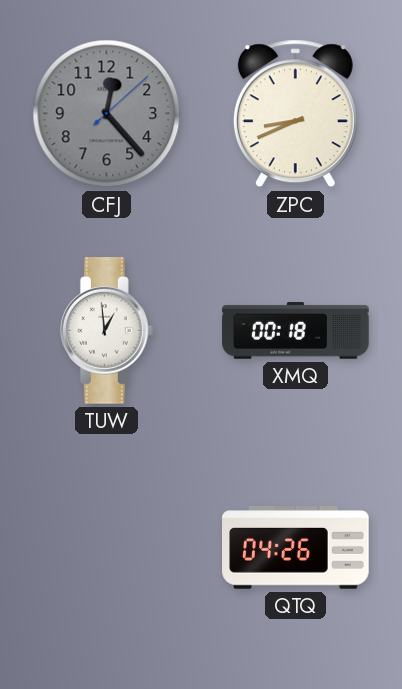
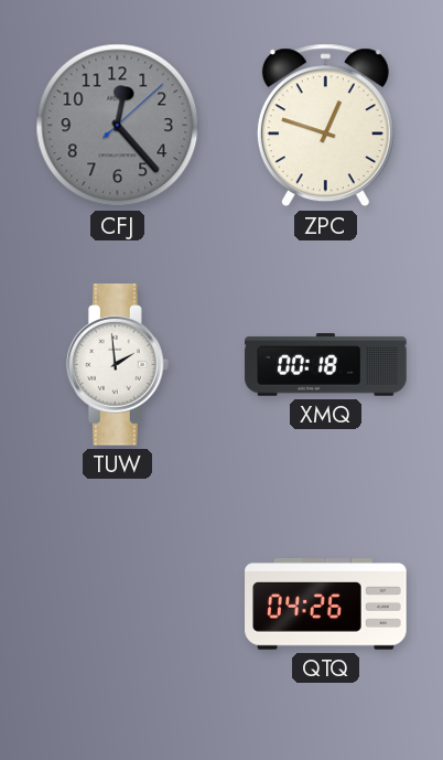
ZPC: 8:41 -> 12:48 (325, 126)
TUW: 12:59 -> 1:59 (117, 365)
